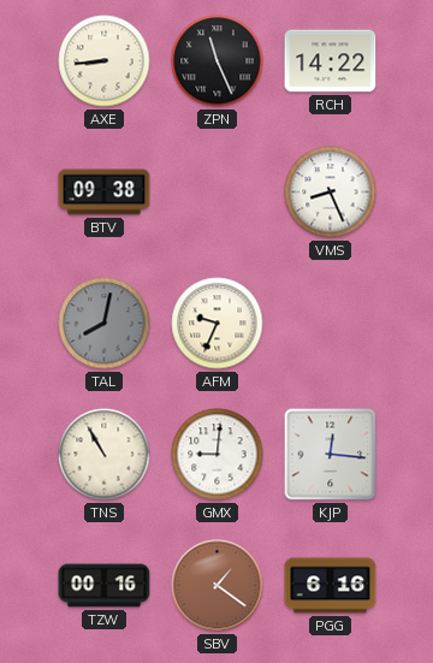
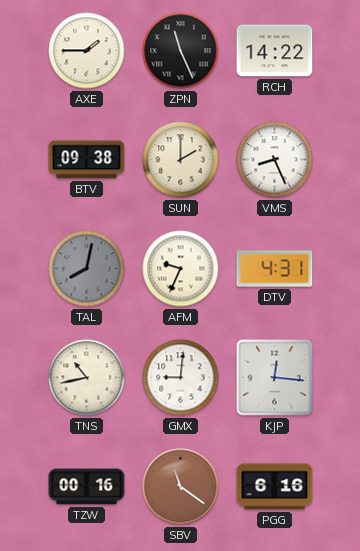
AXE: 8:44 -> 1:45 (87, 51)
SUN: none -> 2:00 (181, 160)
DTV: none -> 4:31 (275, 269)
TNS: 10:55 -> 10:43 (87, 378)
SBV: 1:21 -> 11:21 (181, 487)
